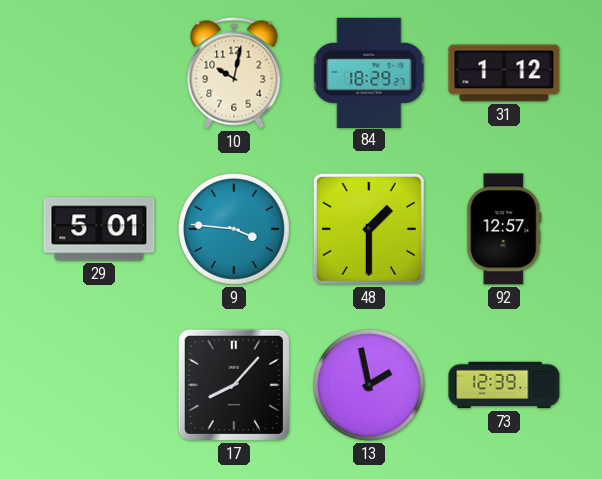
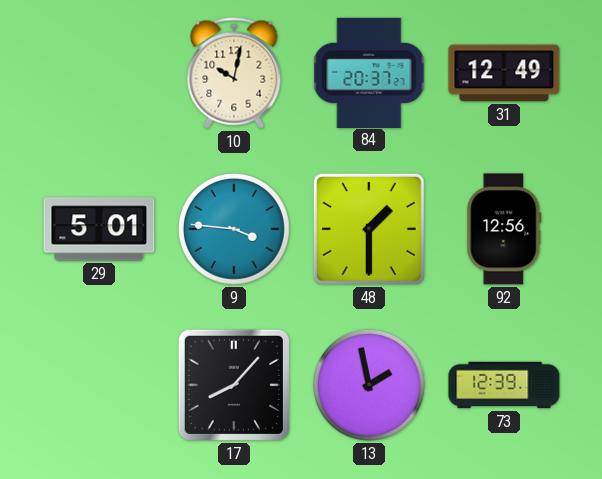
84: 18:29 -> 20:37 (369, 72)
31: 1:12 -> 12:49 (504, 73)
92: 12:57 -> 12:56 (504, 229)
